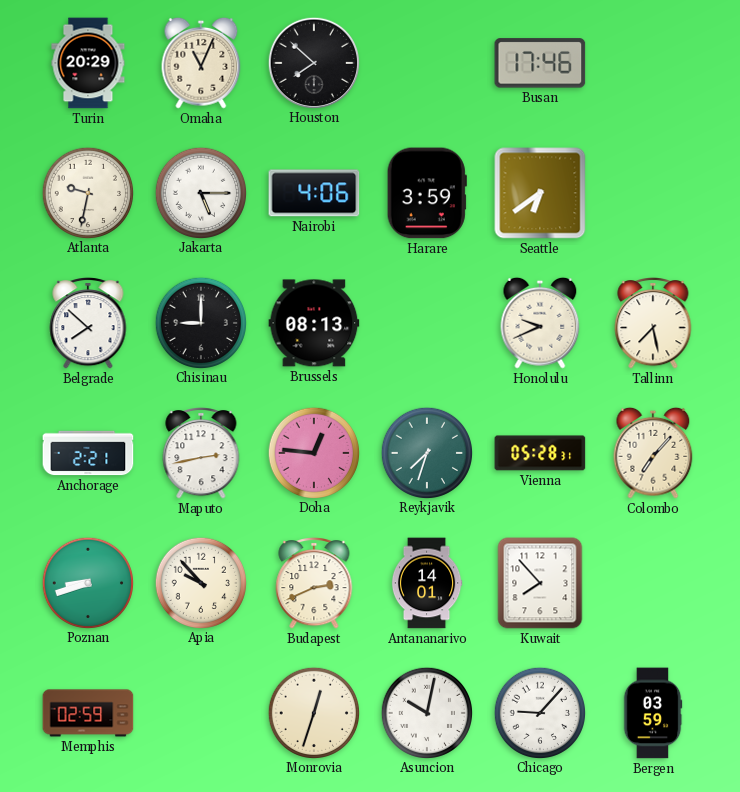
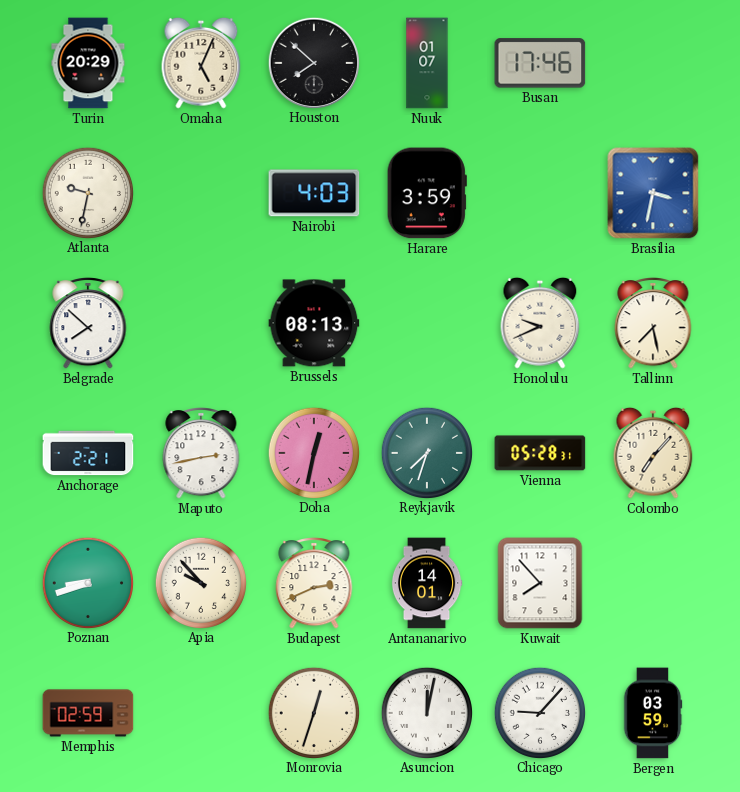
Omaha: 11:04 -> 5:04 (201, 63)
Nuuk: none -> 01:07 (427, 63)
Jakarta: 5:15 -> none (200, 192)
Nairobi: 4:06 -> 4:03 (314, 193)
Seattle: 6:39 -> none (540, 193)
Brasilia: none -> 3:32 (653, 193)
Chisinau: 9:00 -> none (200, 322)
Doha: 12:46 -> 12:32 (313, 452)
Asuncion: 10:02 -> 12:02 (426, 712)
